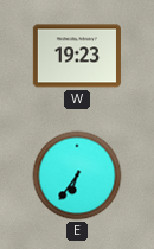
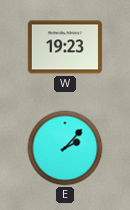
E: 6:36 -> 2:07 (65, 148)
